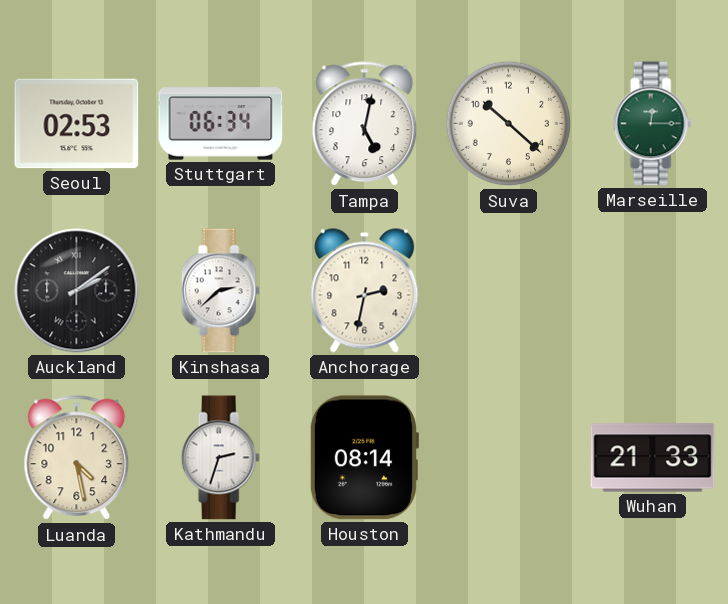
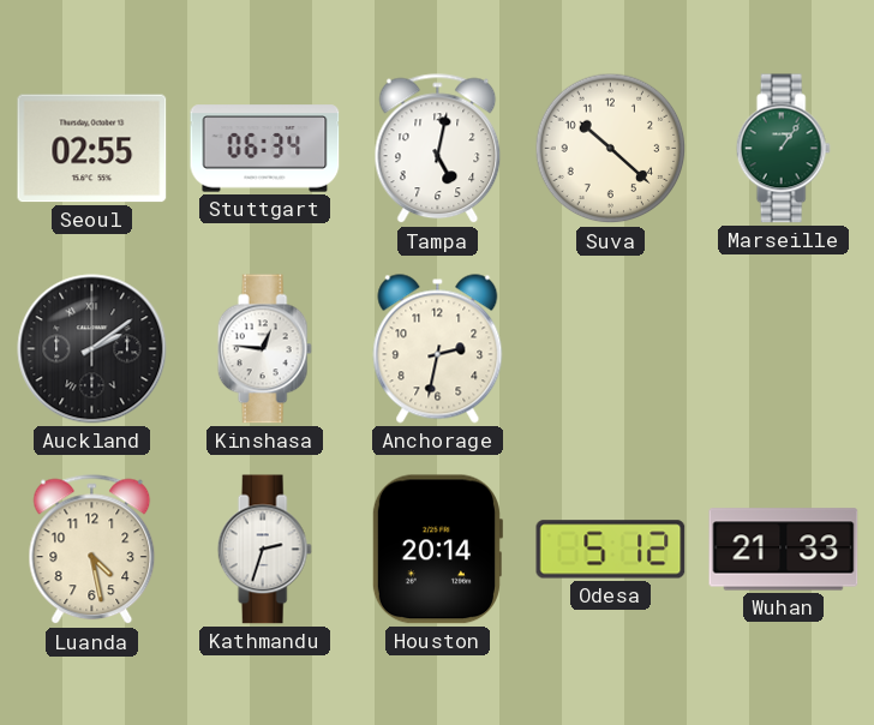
Seoul: 02:53 -> 02:55 (92, 149)
Marseille: 12:15 -> 1:06 (783, 149)
Kinshasa: 2:38 -> 12:46 (264, 349)
Houston: 08:14 -> 20:14 (437, 550)
Odesa: none -> 5:12 (611, 550)
